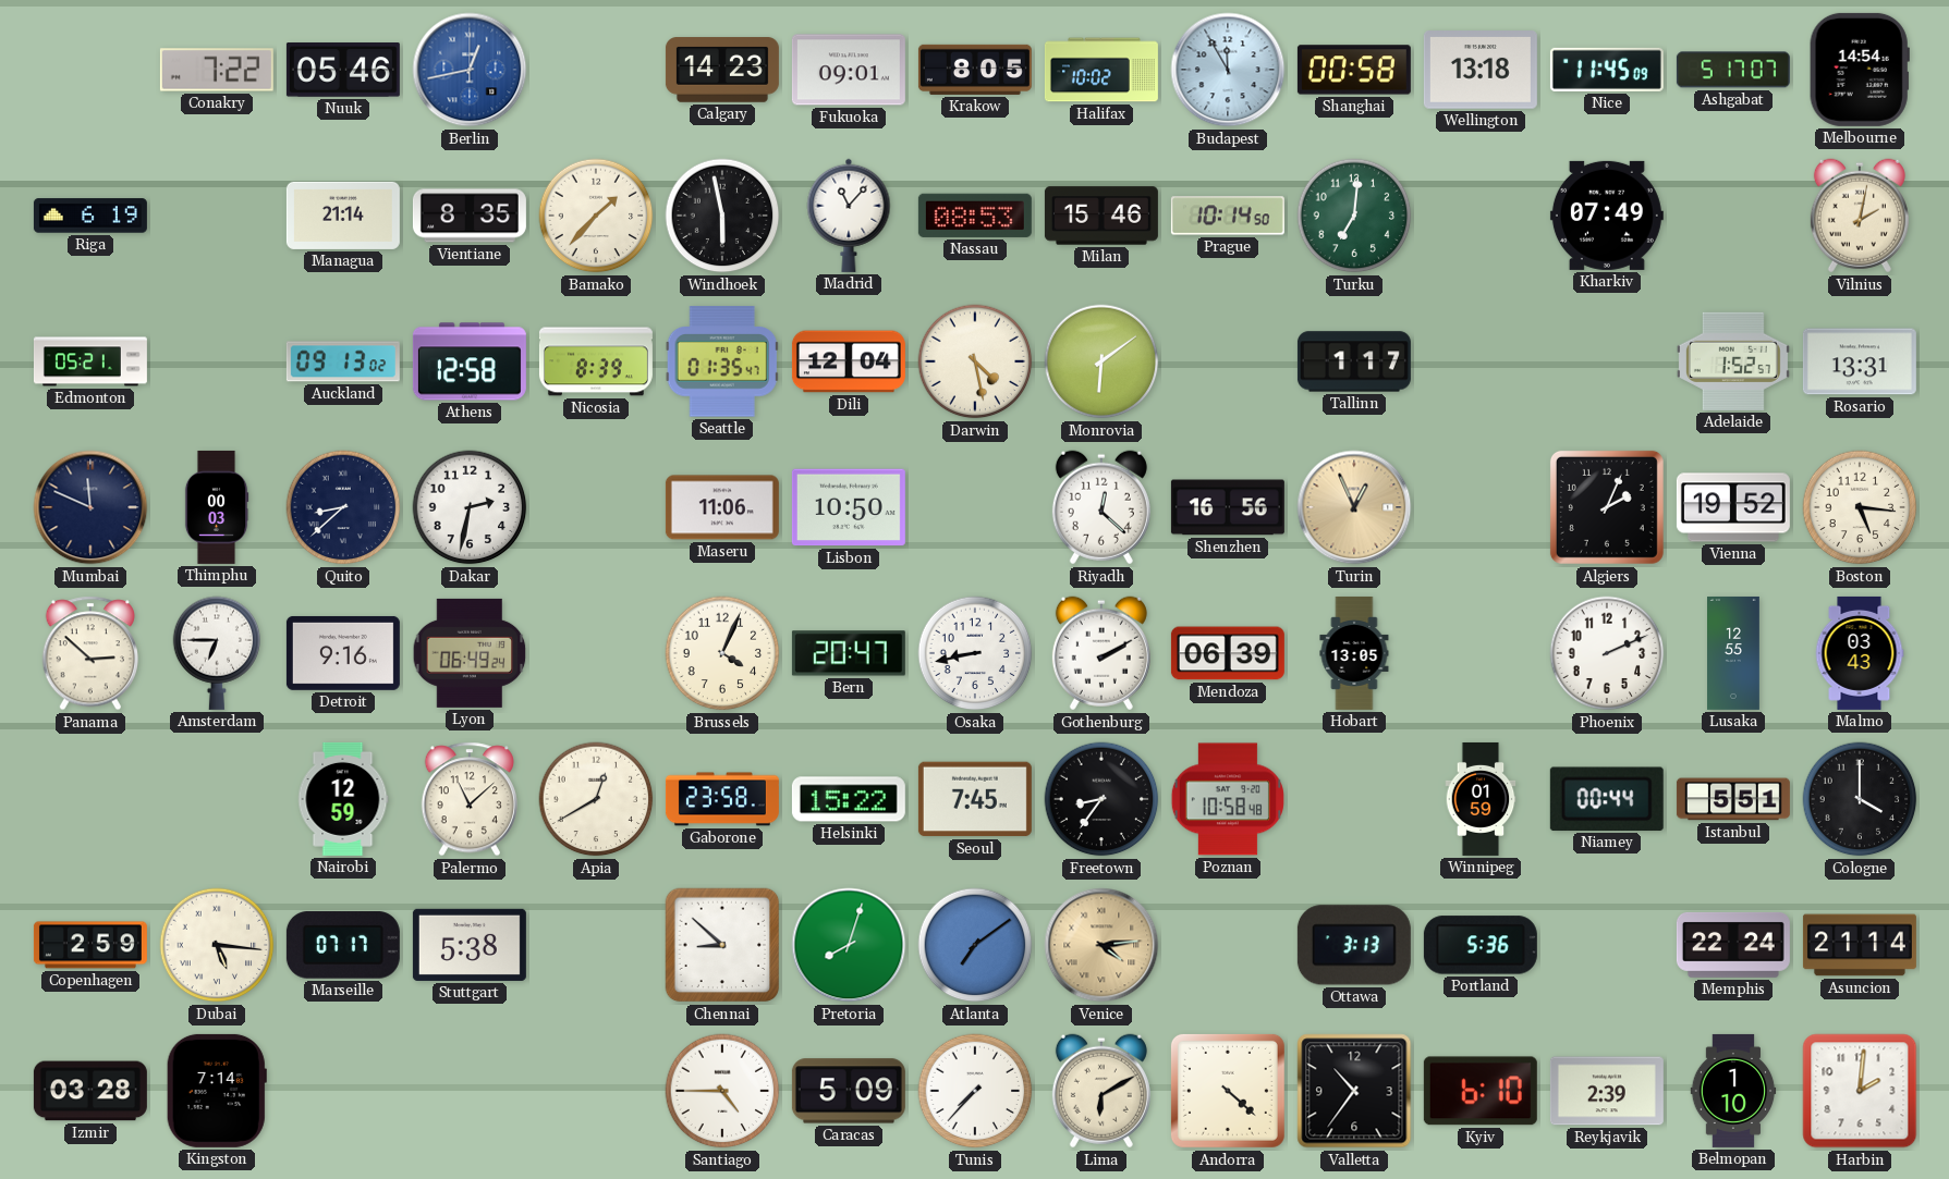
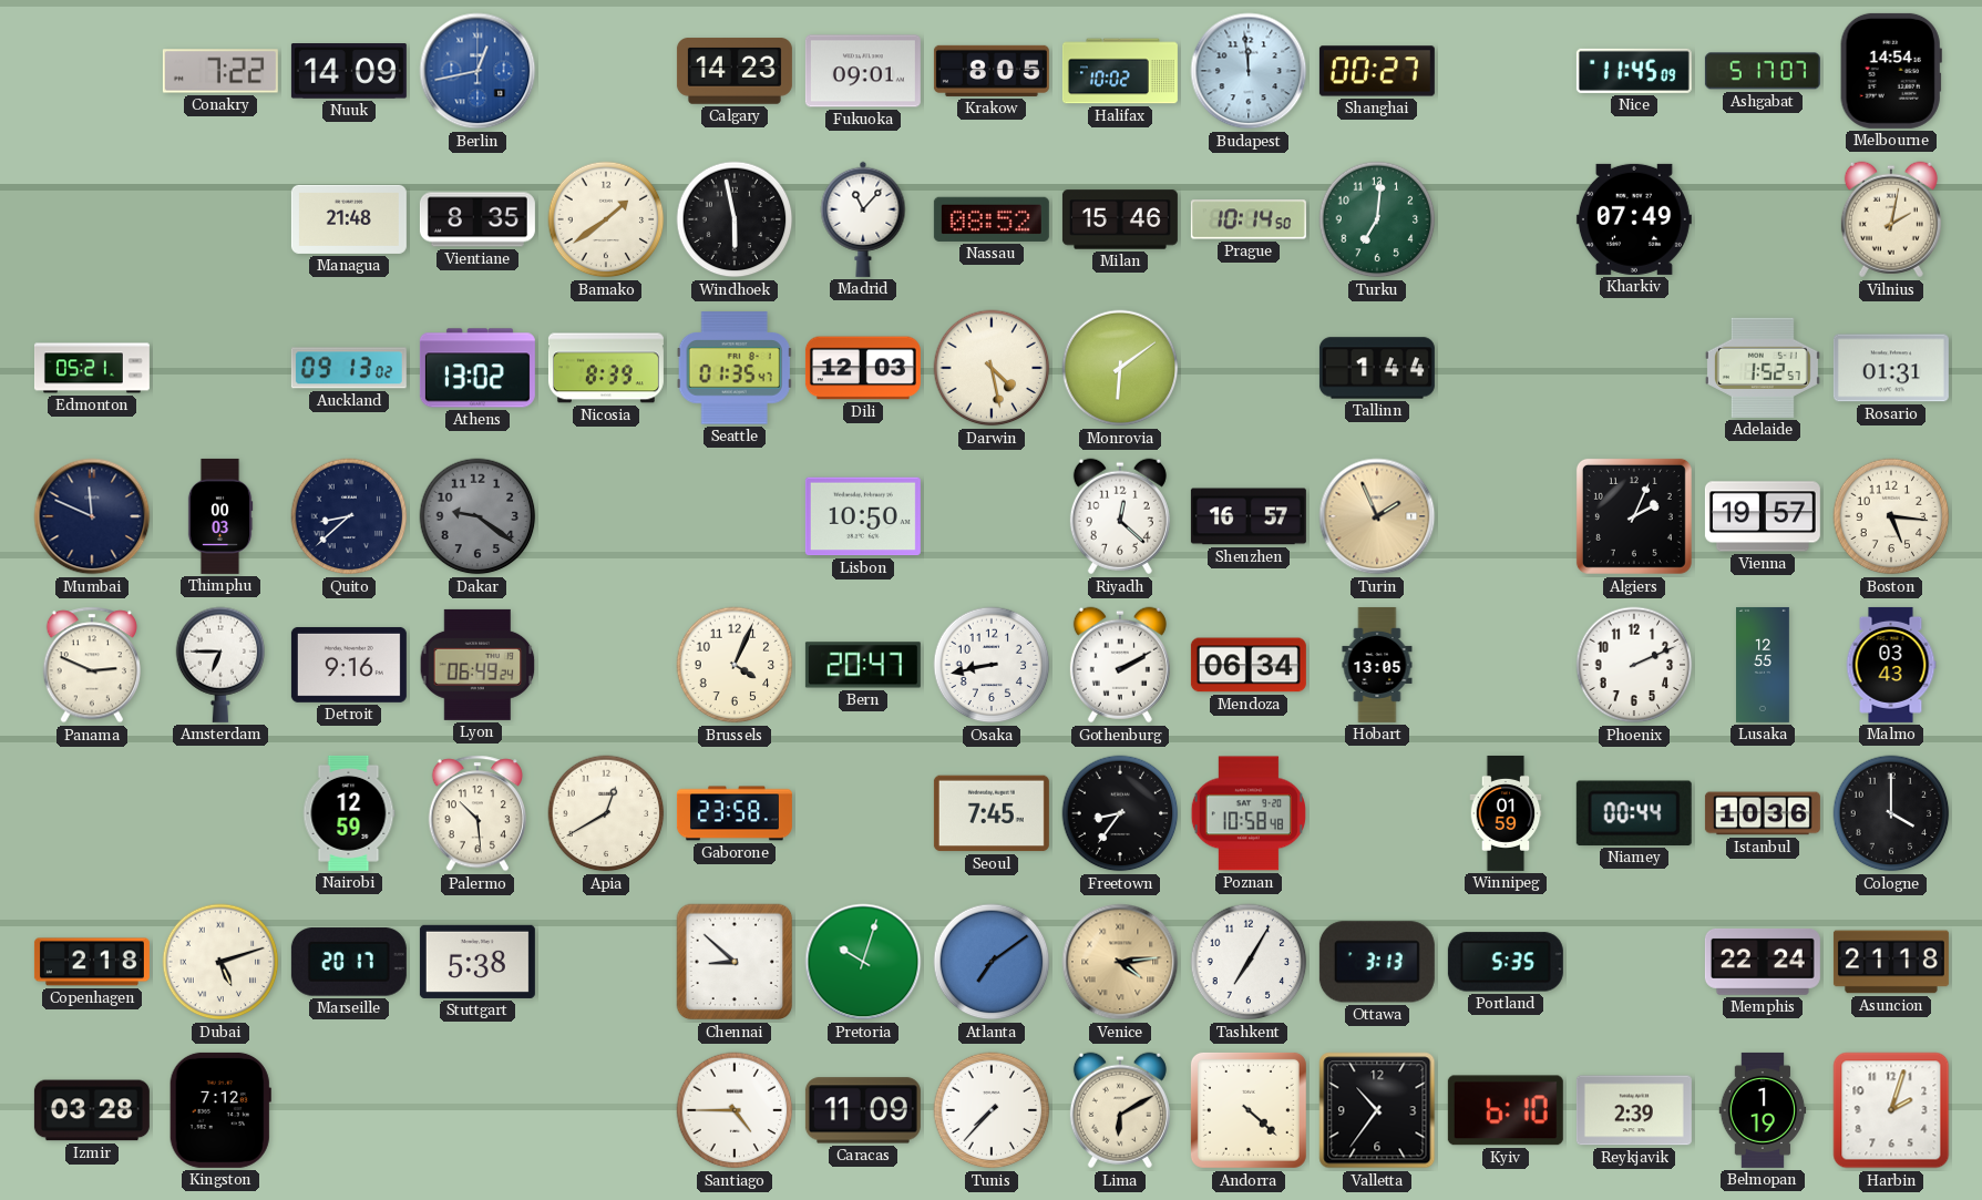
Nuuk: 05:46 -> 14:09 (349, 72)
Budapest: 11:55 -> 11:59 (1249, 71)
Shanghai: 00:58 -> 00:27 (1377, 71)
Wellington: 13:18 -> none (1481, 71)
Riga: 6:19 -> none (90, 216)
Managua: 21:14 -> 21:48 (349, 219)
Bamako: 1:37 -> 1:39 (606, 219)
Nassau: 08:53 -> 08:52 (992, 219)
Athens: 12:58 -> 13:02 (477, 368)
Dili: 12:04 -> 12:03 (863, 368)
Tallinn: 1:17 -> 1:44 (1377, 368)
Rosario: 13:31 -> 01:31 (1891, 368)
Dakar: 2:32 -> 9:21 (477, 516)
Dakar dial: white -> grey (477, 516)
Maseru: 11:06 -> none (722, 507)
Shenzhen: 16:56 -> 16:57 (1249, 516)
Turin: 12:56 -> 1:56 (1377, 516)
Vienna: 19:52 -> 19:57 (1763, 516)
Panama: 2:52 -> 2:49 (91, 665)
Mendoza: 06:39 -> 06:34 (1249, 665)
Palermo: 11:08 -> 10:29 (476, 813)
Helsinki: 15:22 -> none (849, 799)
Istanbul: 5:51 -> 10:36 (1763, 813)
Copenhagen: 2:59 -> 2:18 (92, 962)
Dubai: 5:16 -> 5:12 (220, 962)
Marseille: 07:17 -> 20:17 (349, 962)
Pretoria: 8:03 -> 10:03 (863, 962)
Tashkent: none -> 7:05 (1249, 962)
Portland: 5:36 -> 5:35 (1506, 962)
Asuncion: 21:14 -> 21:18 (1891, 962)
Kingston: 7:14 -> 7:12 (220, 1110)
Caracas: 5:09 -> 11:09 (863, 1110)
Belmopan: 1:10 -> 1:19 (1763, 1110)
Harbin: 2:01 -> 2:03 (1891, 1110)
